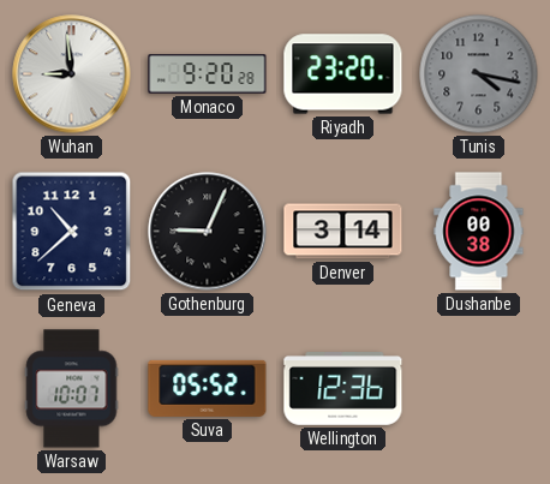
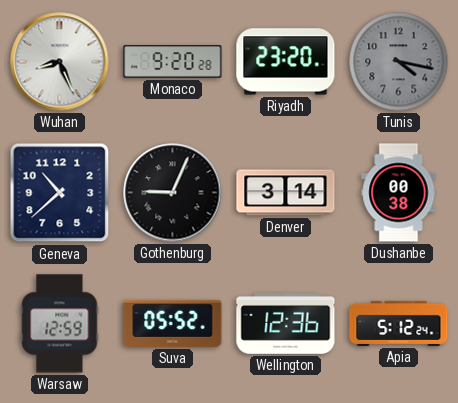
Wuhan: 8:59 -> 8:26 (60, 62)
Warsaw: 10:07 -> 12:59 (60, 324)
Apia: none -> 5:12 (399, 323)
